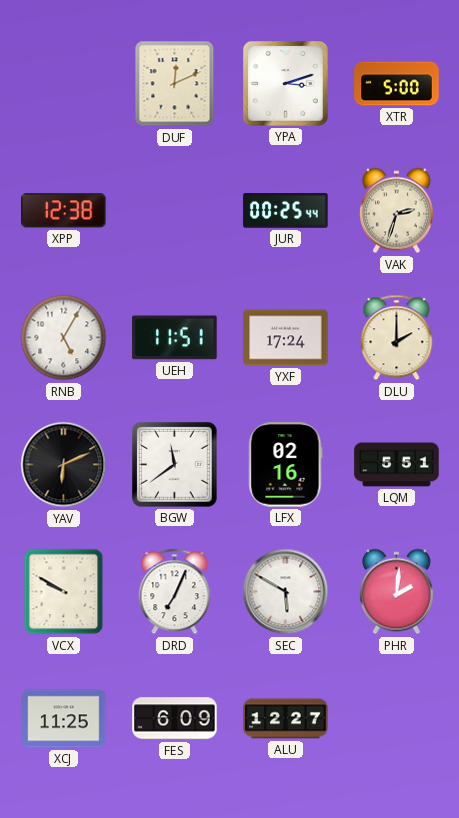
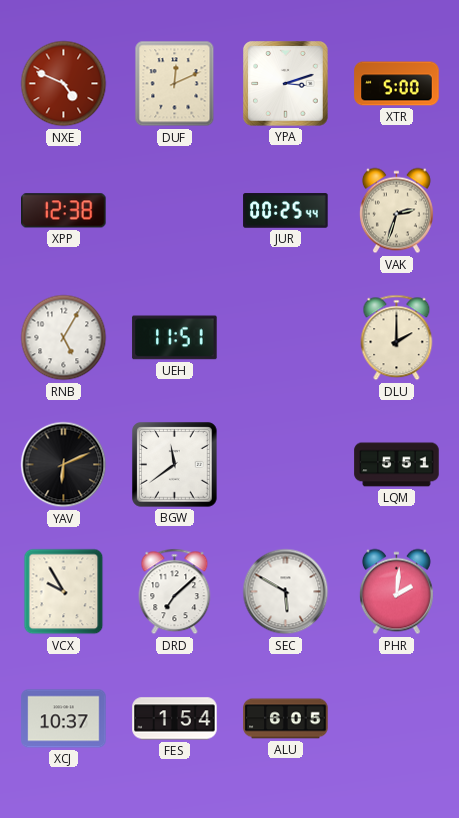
NXE: none -> 4:49 (64, 84)
YXF: 17:24 -> none (286, 338)
LFX: 02:16 -> none (286, 465)
VCX: 9:50 -> 9:55 (64, 592)
DRD: 7:04 -> 7:08 (175, 592)
XCJ: 11:25 -> 10:37 (64, 719)
FES: 6:09 -> 1:54 (175, 719)
ALU: 12:27 -> 6:05 (286, 719)
